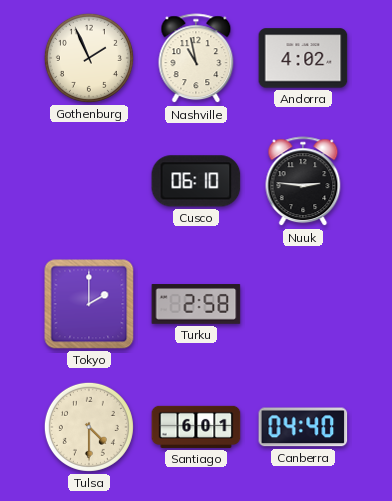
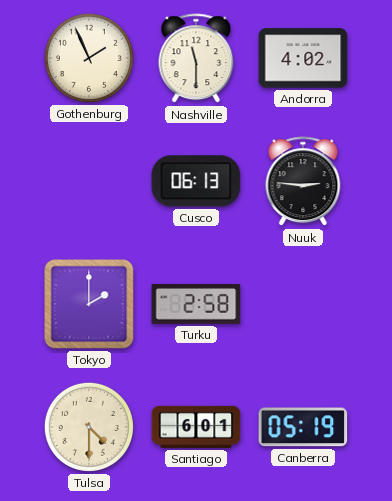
Nashville: 10:58 -> 11:30 (196, 59)
Cusco: 06:10 -> 06:13 (196, 181)
Canberra: 04:40 -> 05:19 (303, 427)
